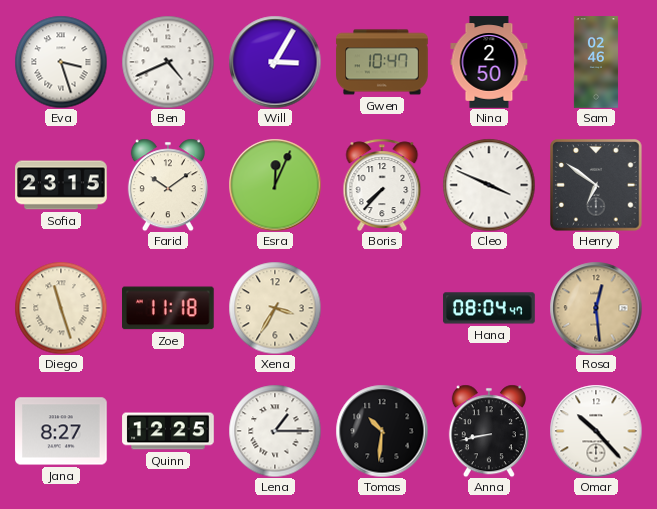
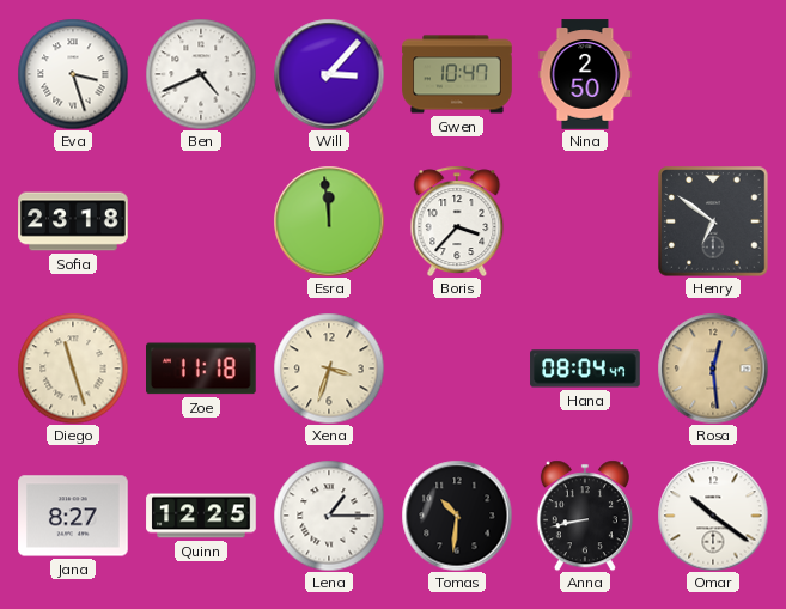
Will: 3:05 -> 3:07 (329, 74)
Sam: 02:46 -> none (596, 62)
Sofia: 23:15 -> 23:18 (73, 221)
Farid: 10:09 -> none (168, 185)
Esra: 12:04 -> 11:59 (329, 221)
Boris: 7:37 -> 3:37 (457, 221)
Cleo: 3:49 -> none (489, 185)
Xena: 3:35 -> 3:33 (329, 369)
Omar: 10:23 -> 10:21 (713, 516)
